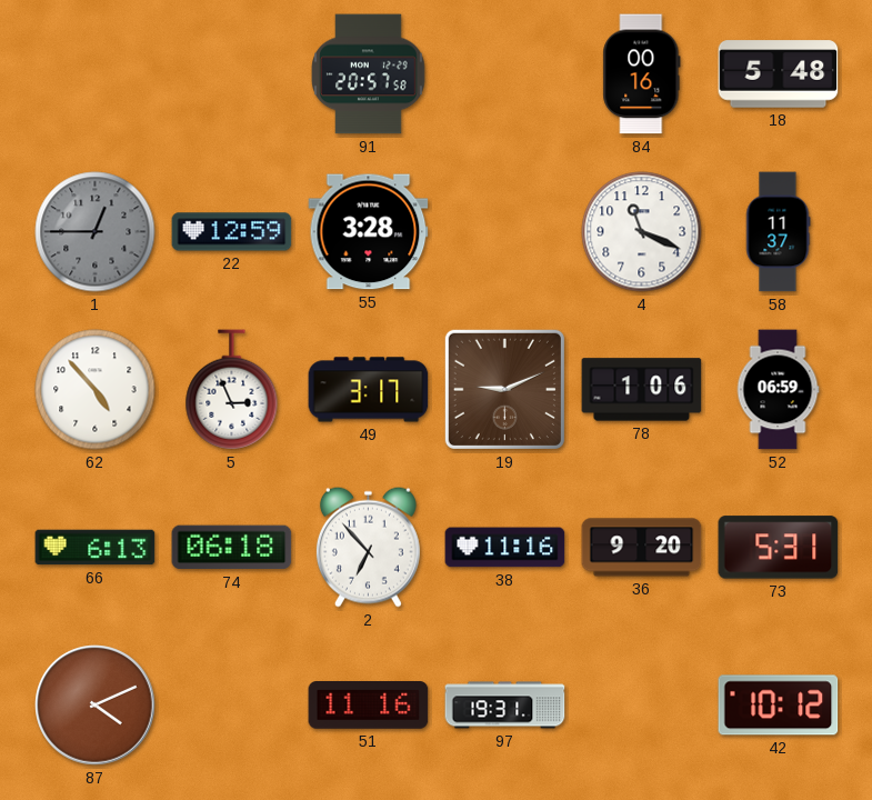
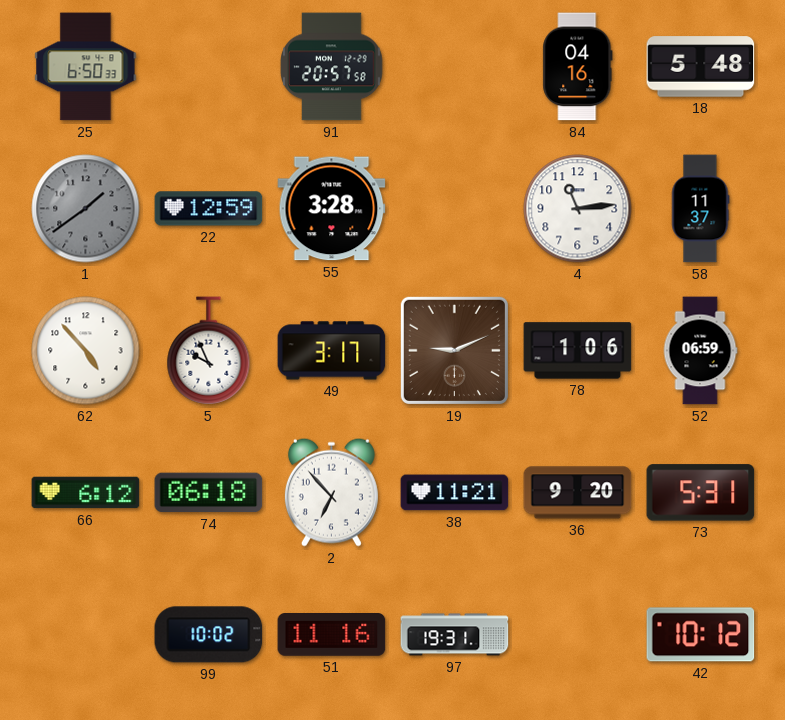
25: none -> 6:50 (86, 67)
84: 00:16 -> 04:16 (578, 67)
1: 12:45 -> 1:39 (86, 209)
4: 11:19 -> 11:14 (578, 209)
5: 2:56 -> 9:56 (209, 351)
66: 6:13 -> 6:12 (86, 493)
38: 11:16 -> 11:21 (455, 493)
87: 4:11 -> none (96, 706)
99: none -> 10:02 (209, 635)
